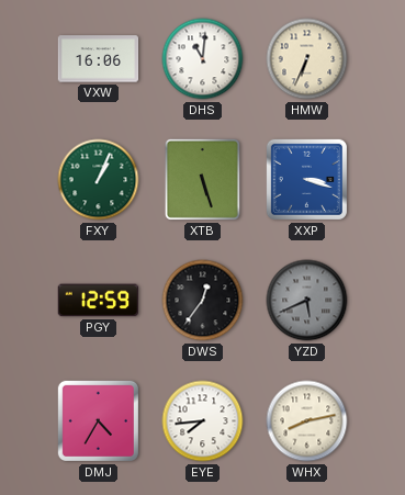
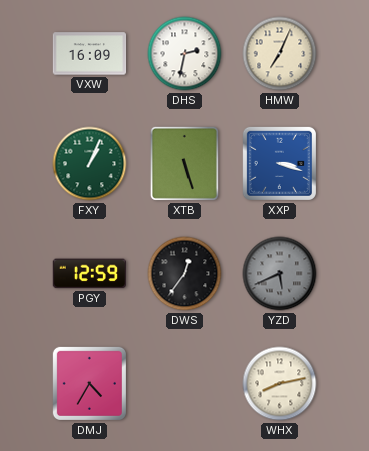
VXW: 16:06 -> 16:09 (90, 54)
DHS: 11:01 -> 2:32 (185, 54)
HMW: 6:34 -> 7:04 (280, 54)
EYE: 7:44 -> none (203, 421)
